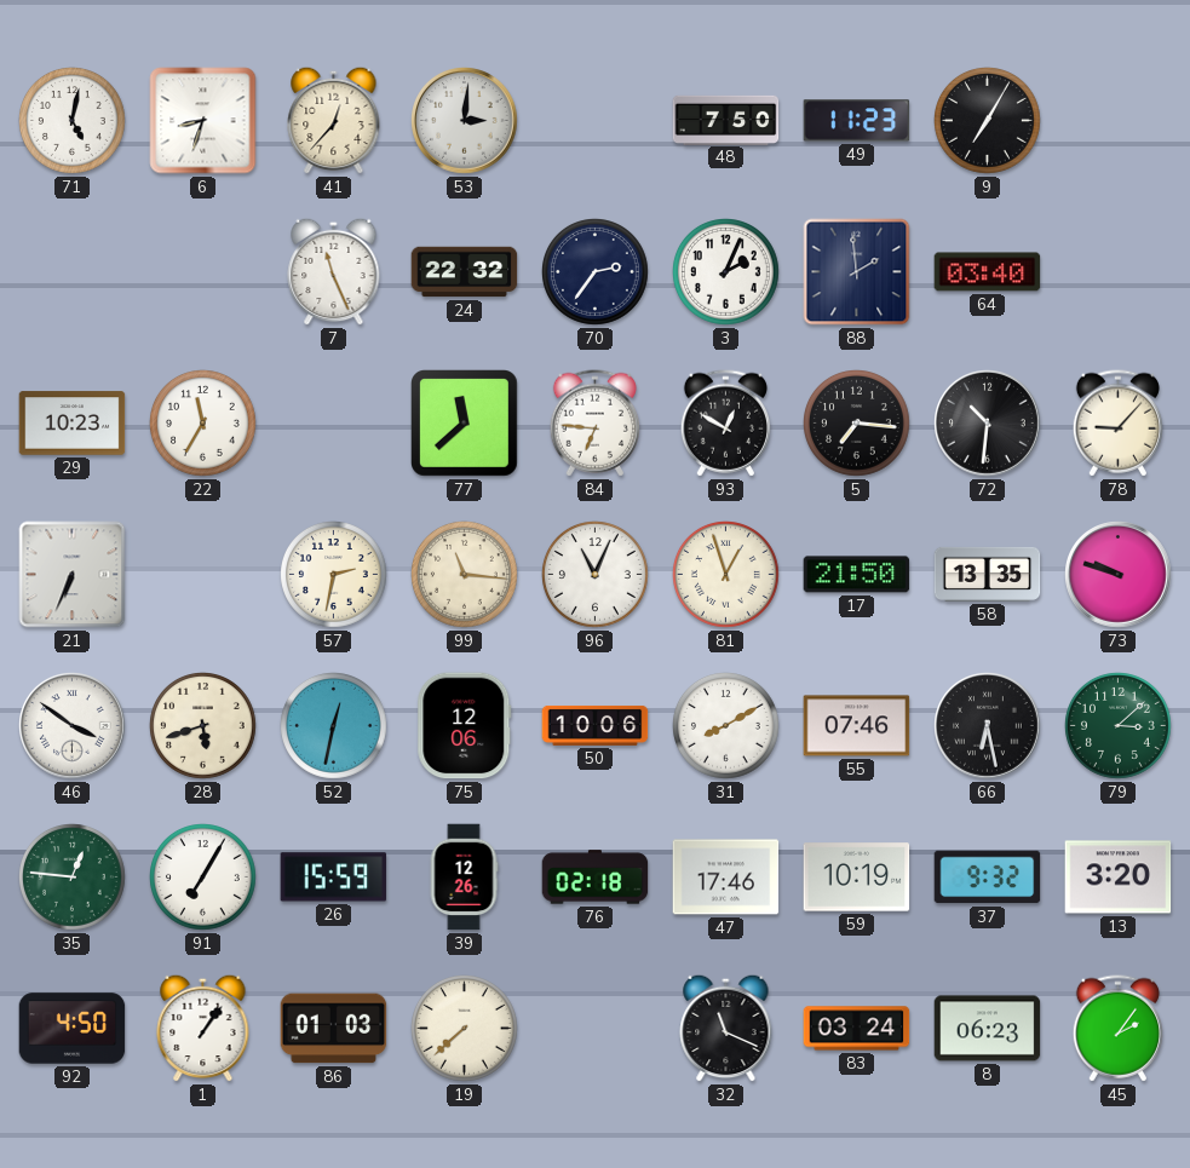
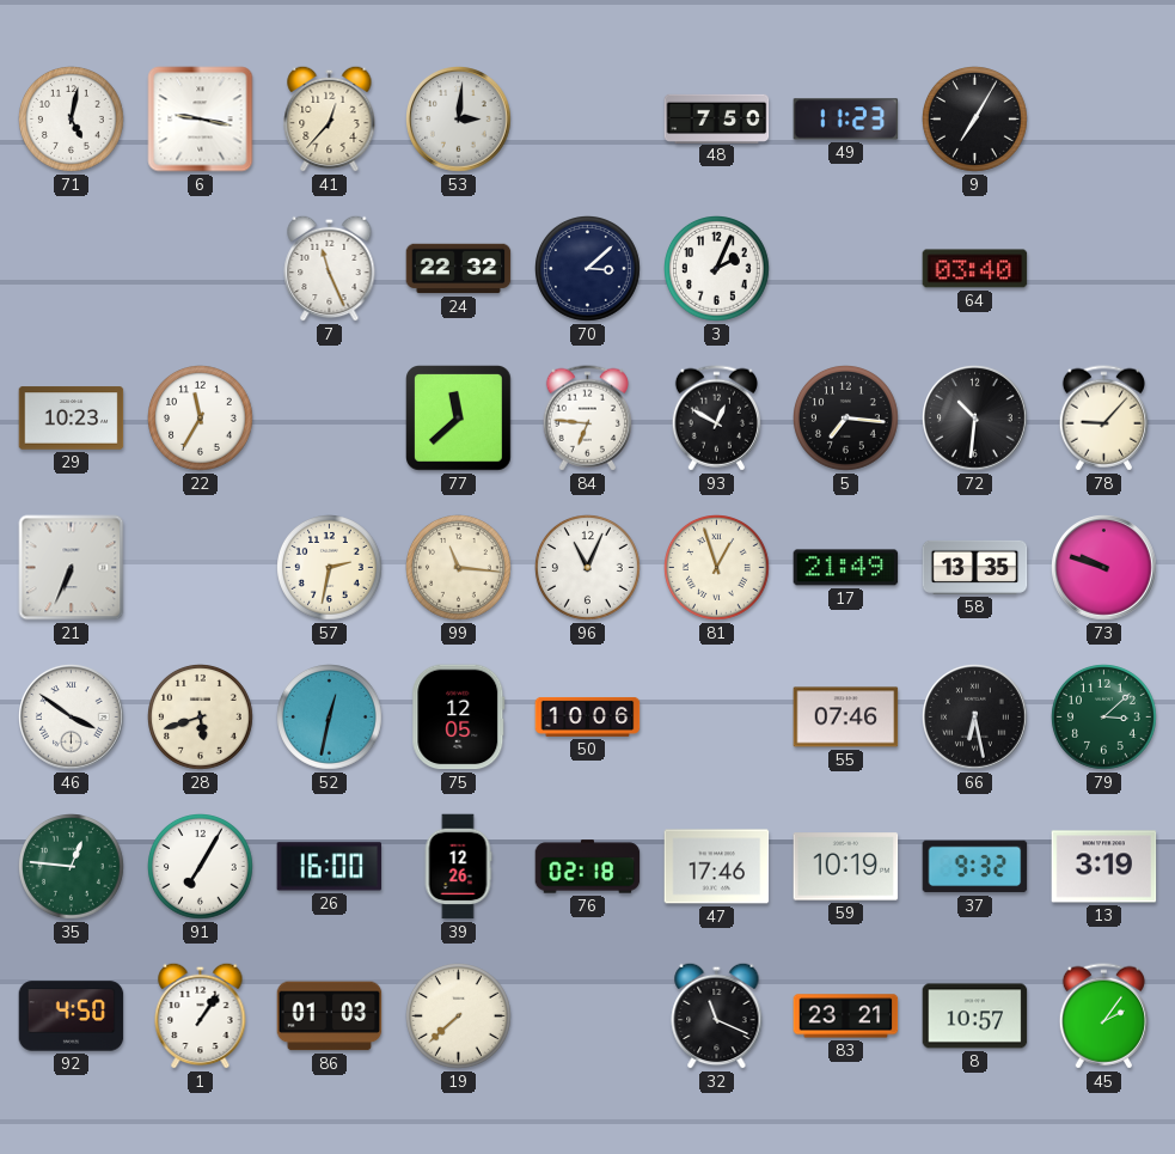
6: 8:33 -> 9:17 (201, 120)
70: 2:36 -> 3:08 (588, 269)
88: 1:59 -> none (857, 272)
17: 21:50 -> 21:49 (846, 568)
75: 12:06 -> 12:05 (459, 718)
31: 8:10 -> none (726, 726)
26: 15:59 -> 16:00 (330, 867)
13: 3:20 -> 3:19 (1104, 867)
83: 03:24 -> 23:21 (846, 1016)
8: 06:23 -> 10:57 (975, 1016)
